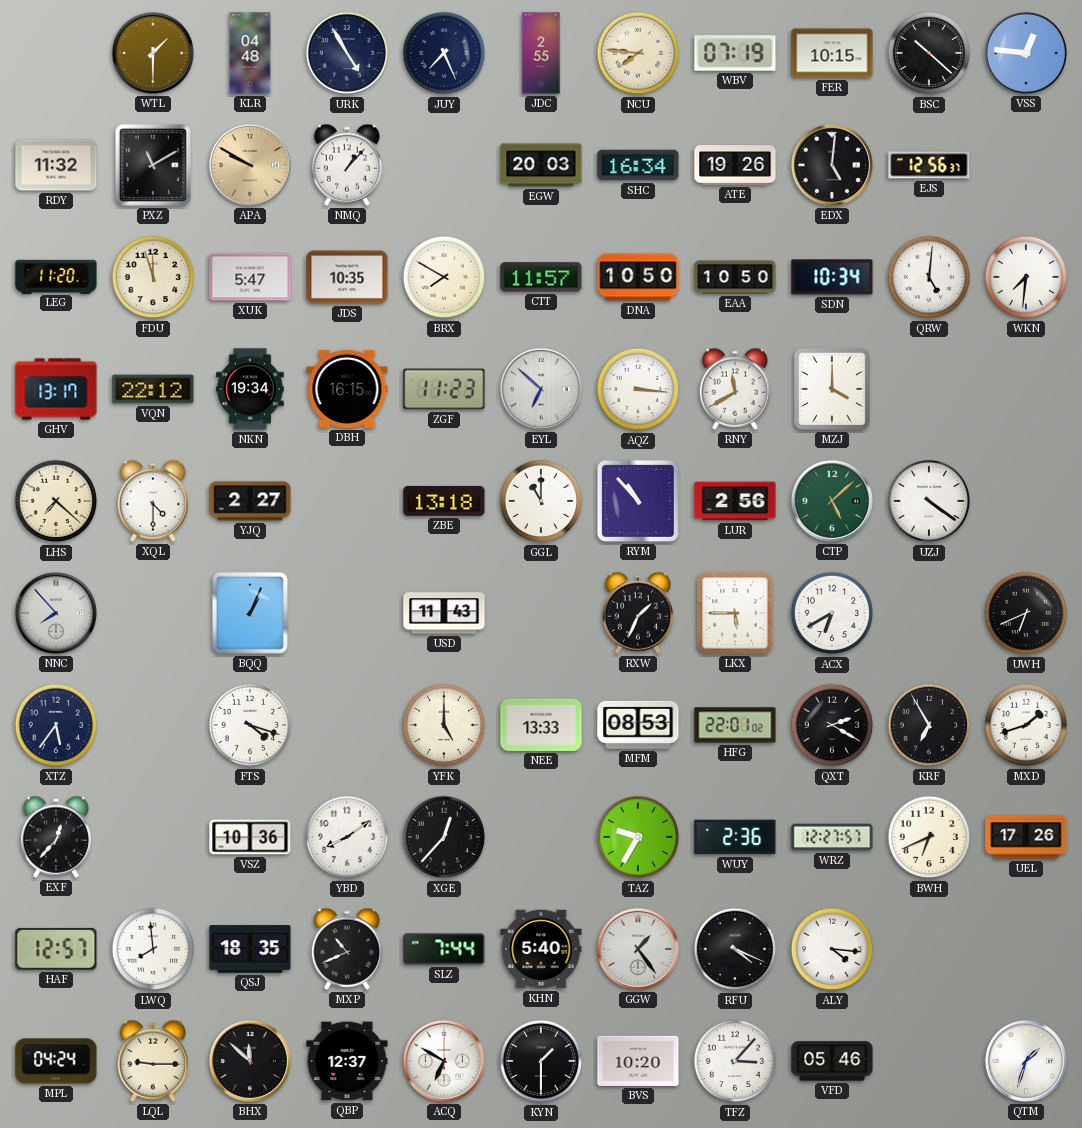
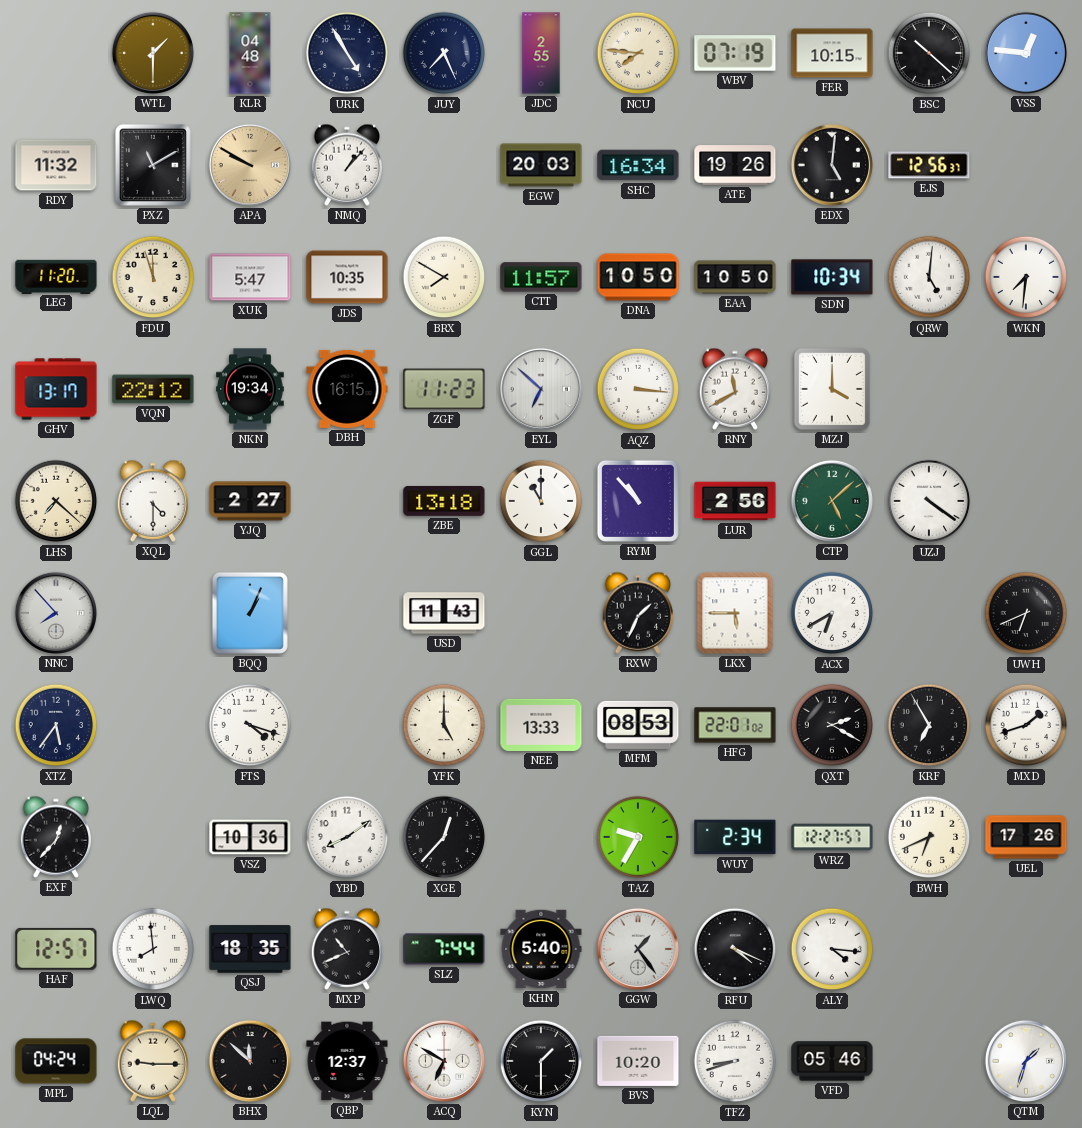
WUY: 2:36 -> 2:34 (735, 837)
TFZ: 3:07 -> 8:42 (735, 1061)
